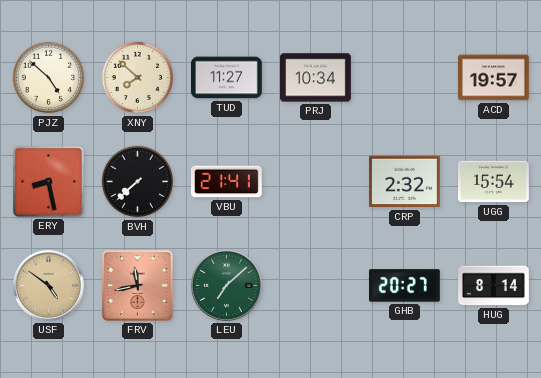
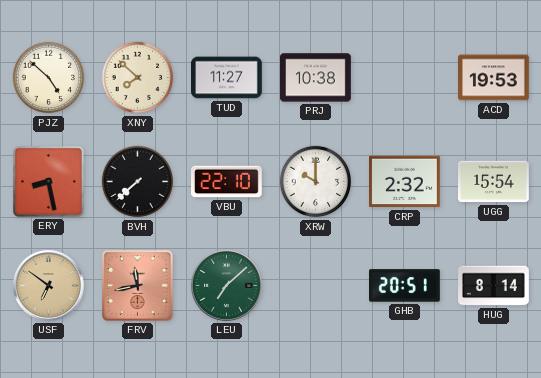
PRJ: 10:34 -> 10:38 (316, 78)
ACD: 19:57 -> 19:53 (494, 78)
VBU: 21:41 -> 22:10 (227, 182)
XRW: none -> 10:00 (316, 182)
USF: 4:51 -> 6:51 (49, 286)
GHB: 20:27 -> 20:51 (405, 286)
